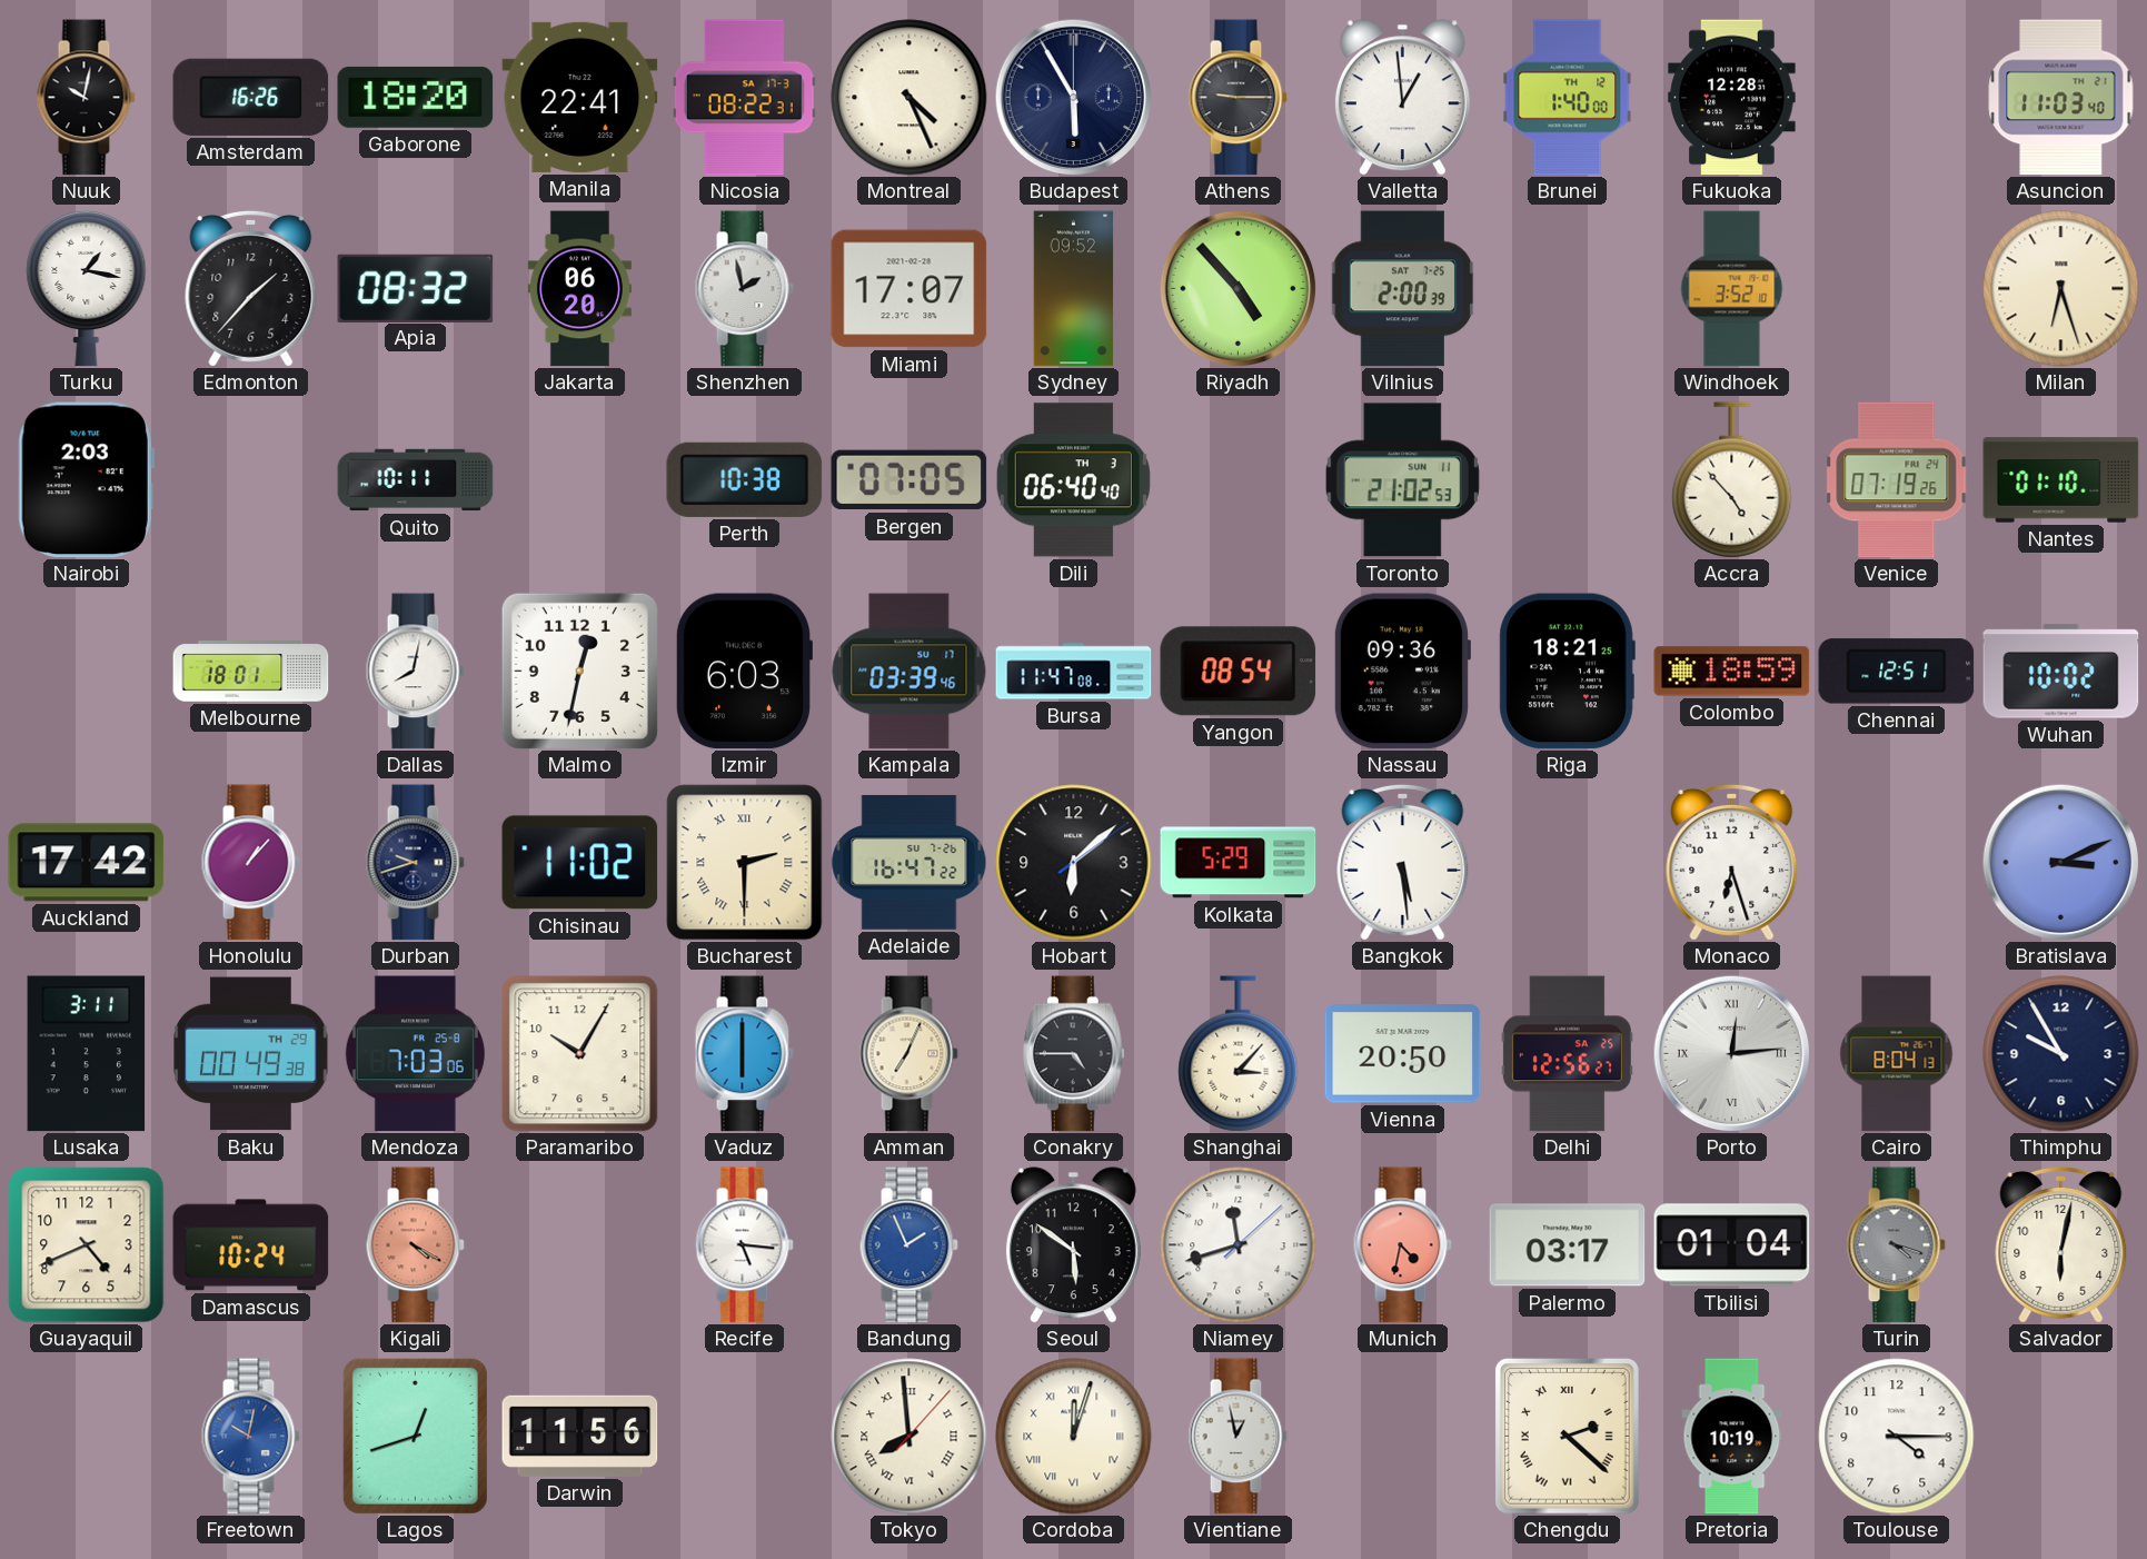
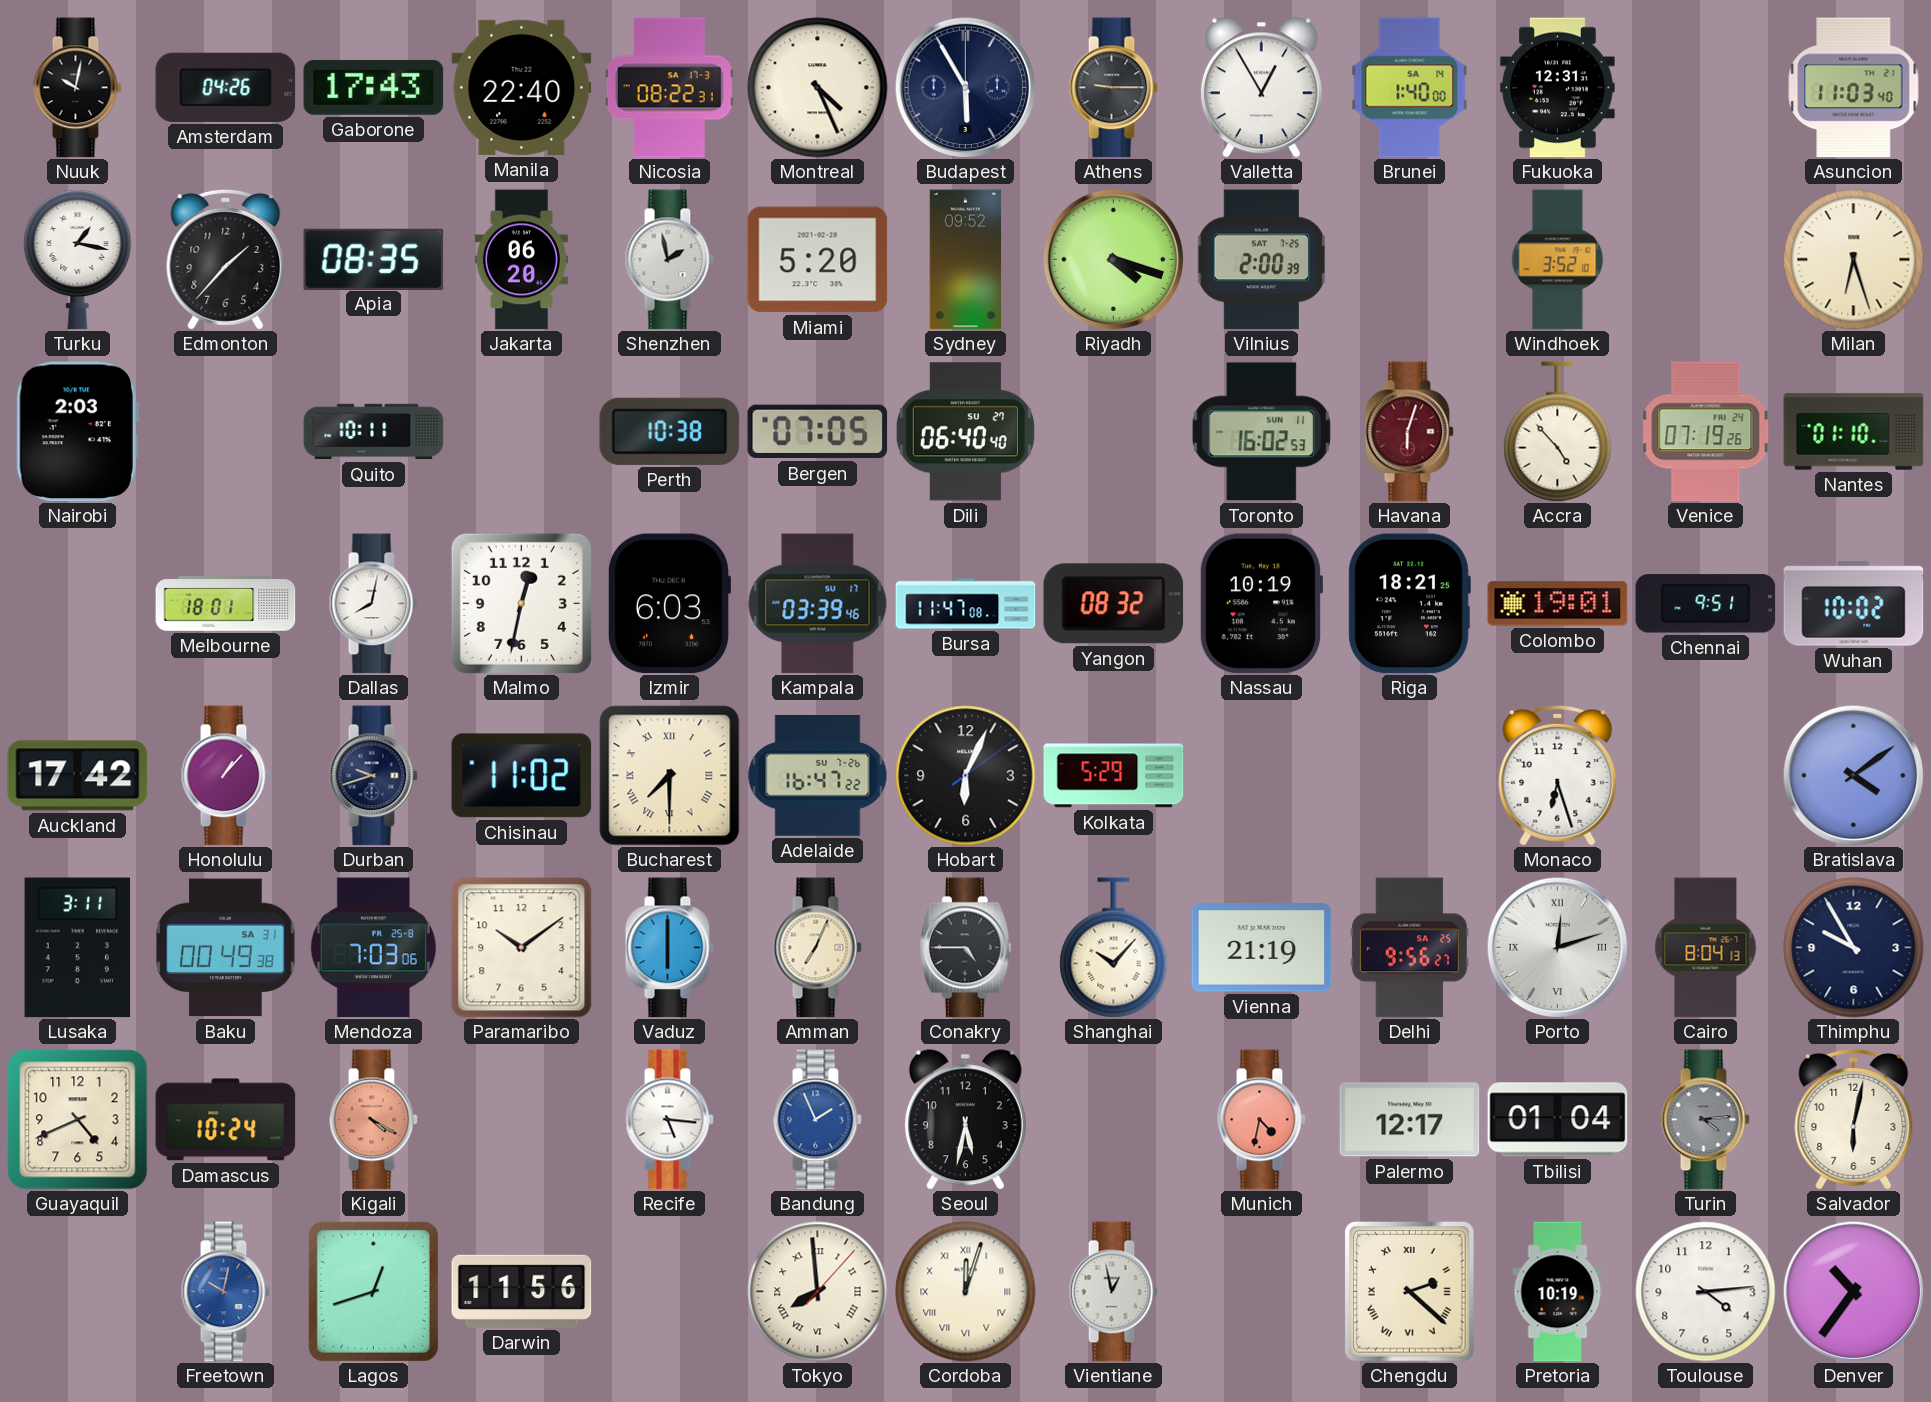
Amsterdam: 16:26 -> 04:26 (226, 87)
Gaborone: 18:20 -> 17:43 (374, 87)
Manila: 22:41 -> 22:40 (522, 87)
Valletta: 12:59 -> 12:55 (1261, 88)
Brunei date: TH 12 -> SA 14 (1410, 88)
Fukuoka: 12:28 -> 12:31 (1558, 88)
Apia: 08:32 -> 08:35 (374, 259)
Miami: 17:07 -> 5:20 (818, 260)
Riyadh: 4:53 -> 4:18 (1113, 259)
Dili date: TH 3 -> SU 27 (965, 432)
Toronto: 21:02 -> 16:02 (1261, 432)
Havana: none -> 6:03 (1409, 432)
Yangon: 08:54 -> 08:32 (1114, 604)
Nassau: 09:36 -> 10:19 (1260, 604)
Colombo: 18:59 -> 19:01 (1558, 604)
Chennai: 12:51 -> 9:51 (1706, 604)
Bucharest: 2:30 -> 7:30 (670, 776)
Hobart: 6:08 -> 6:04 (966, 776)
Bangkok: 5:29 -> none (1403, 862)
Bratislava: 3:11 -> 4:09 (1853, 775)
Baku date: TH 29 -> SA 31 (226, 948)
Paramaribo: 10:05 -> 10:09 (522, 948)
Shanghai: 3:07 -> 10:07 (1114, 948)
Vienna: 20:50 -> 21:19 (1262, 948)
Delhi: 12:56 -> 9:56 (1409, 948)
Porto: 12:14 -> 12:12 (1557, 947)
Seoul: 5:51 -> 5:32 (965, 1120)
Niamey: 11:42 -> none (1239, 1245)
Palermo: 03:17 -> 12:17 (1410, 1120)
Turin: 4:18 -> 4:14 (1705, 1120)
Toulouse: 4:15 -> 4:14 (1706, 1292)
Denver: none -> 10:36 (1853, 1291)
